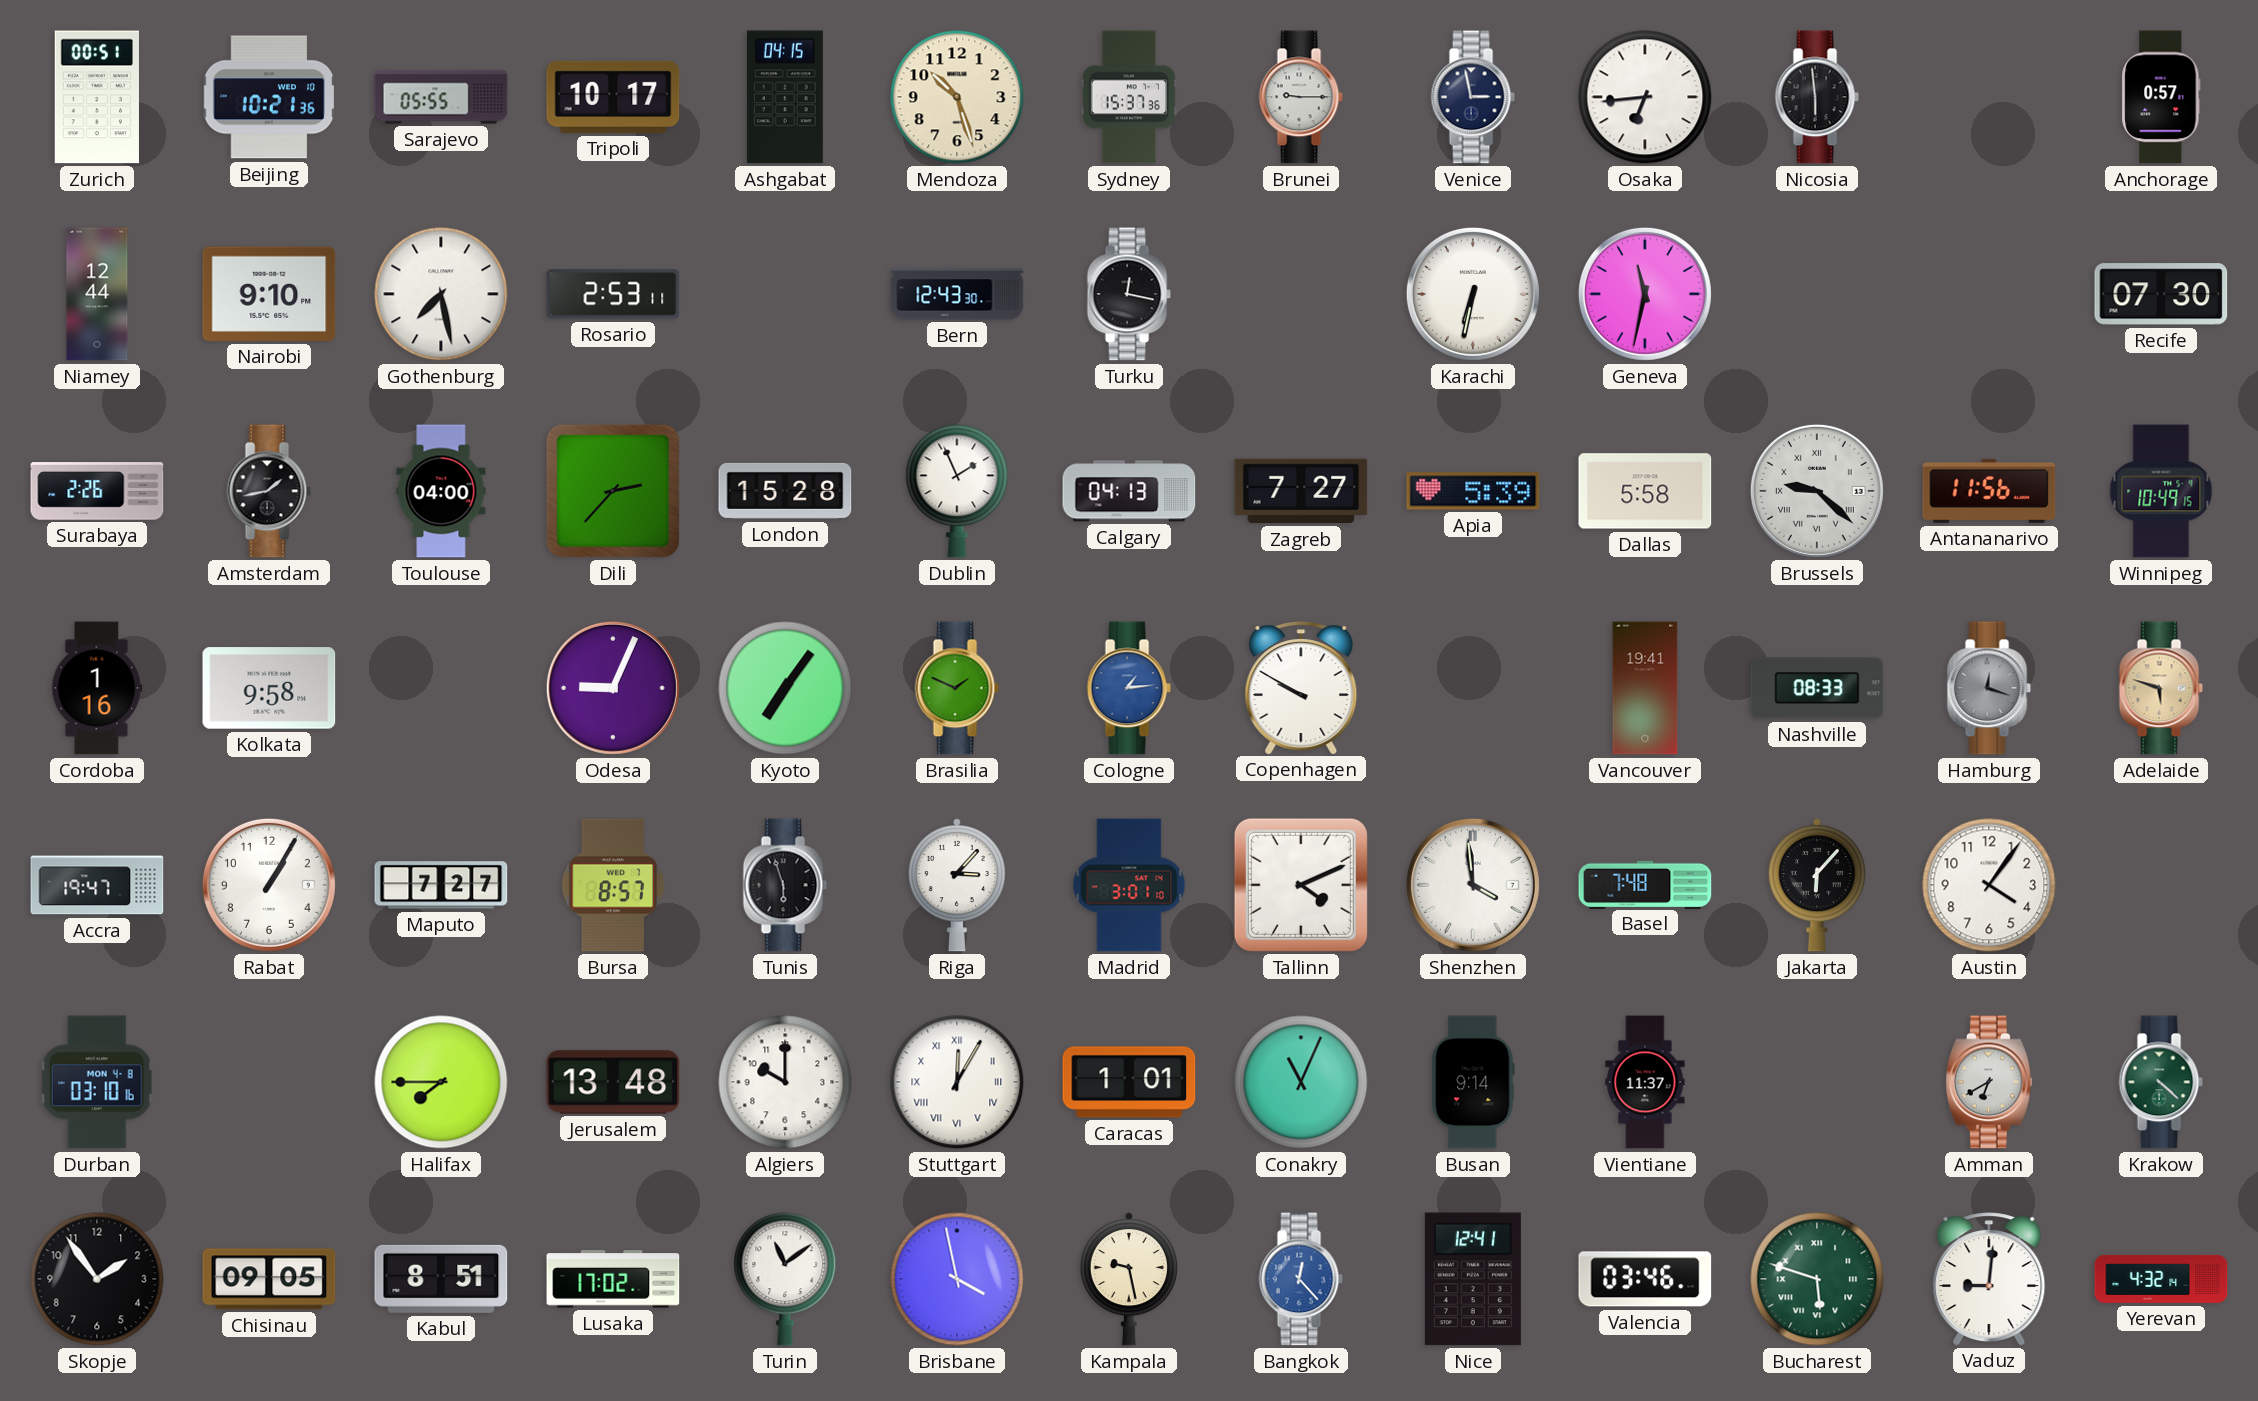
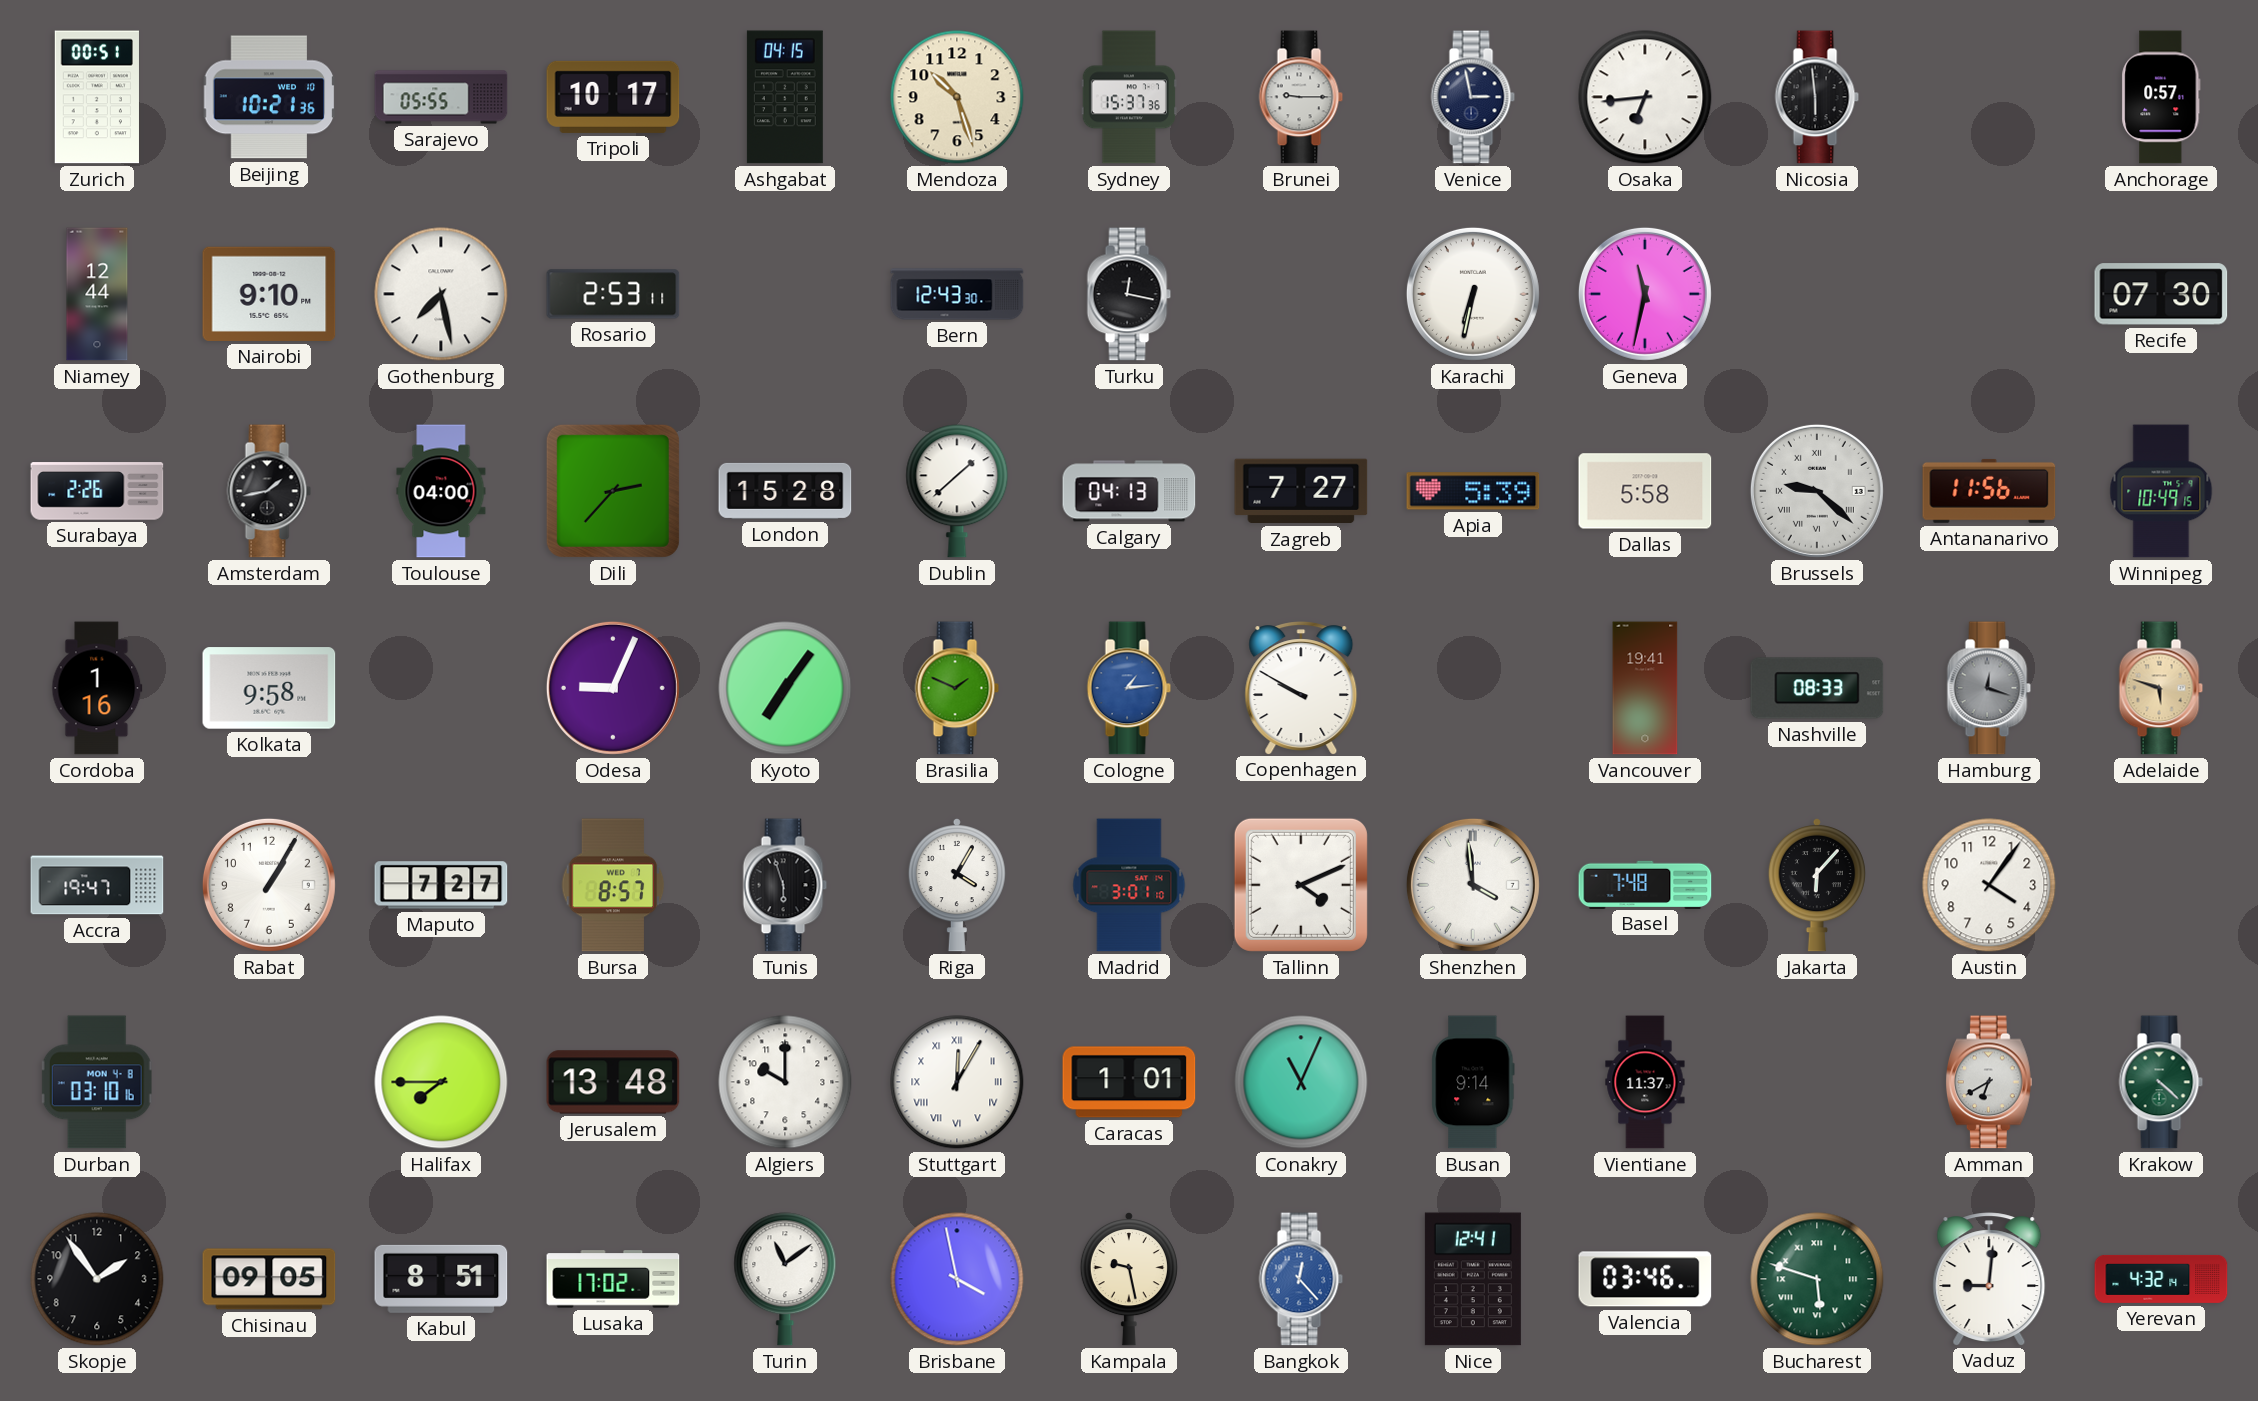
Dublin: 1:56 -> 1:38 (957, 491)
Riga: 3:07 -> 4:05 (957, 885)
